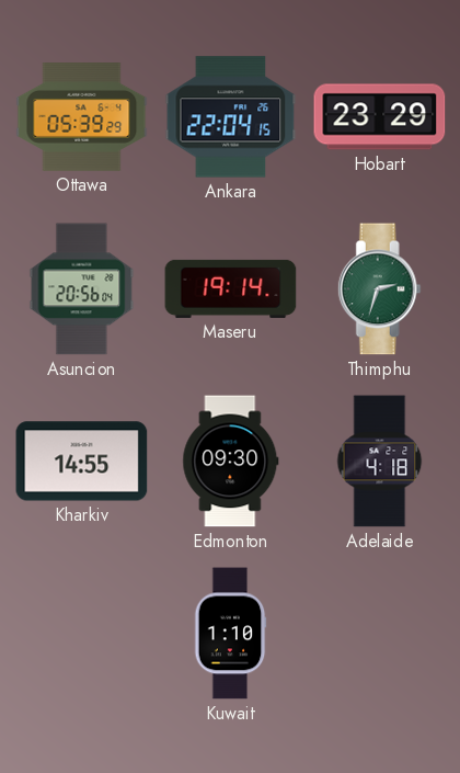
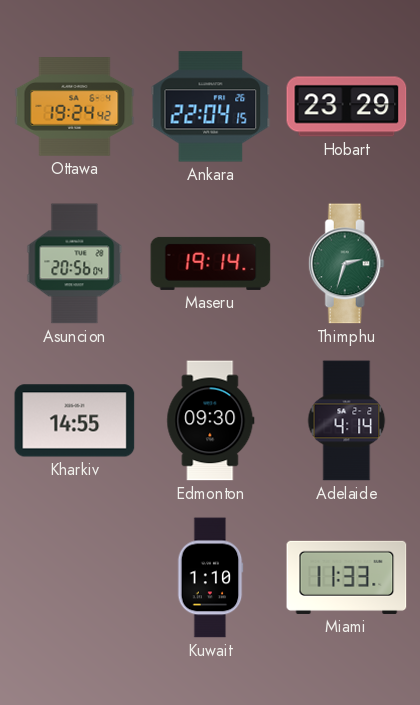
Ottawa: 05:39 -> 19:24 (75, 107)
Adelaide: 4:18 -> 4:14 (347, 421)
Miami: none -> 11:33 (347, 577)
